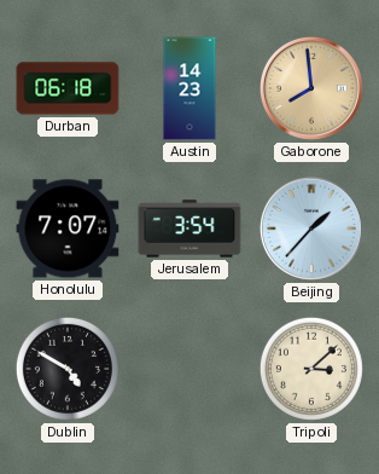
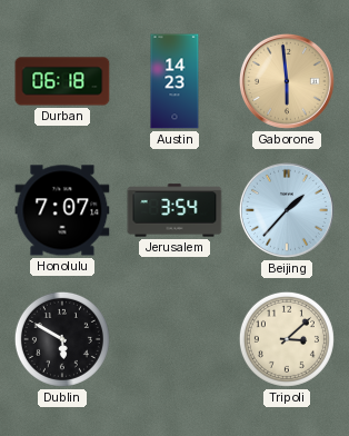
Gaborone: 7:59 -> 5:59 (287, 81)
Dublin: 4:50 -> 5:50 (62, 339)
